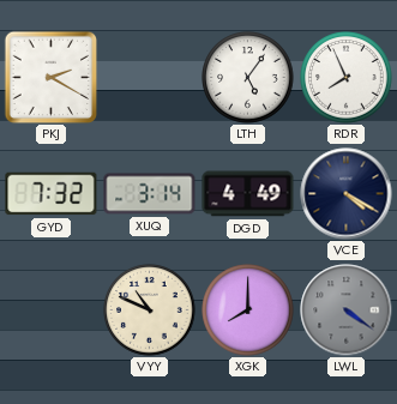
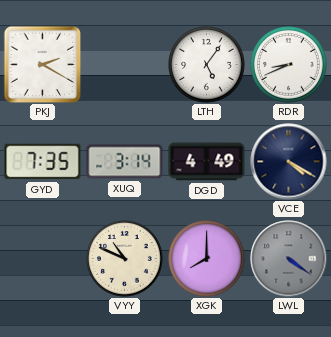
RDR: 7:56 -> 8:41 (289, 65)
GYD: 7:32 -> 7:35 (43, 162)
